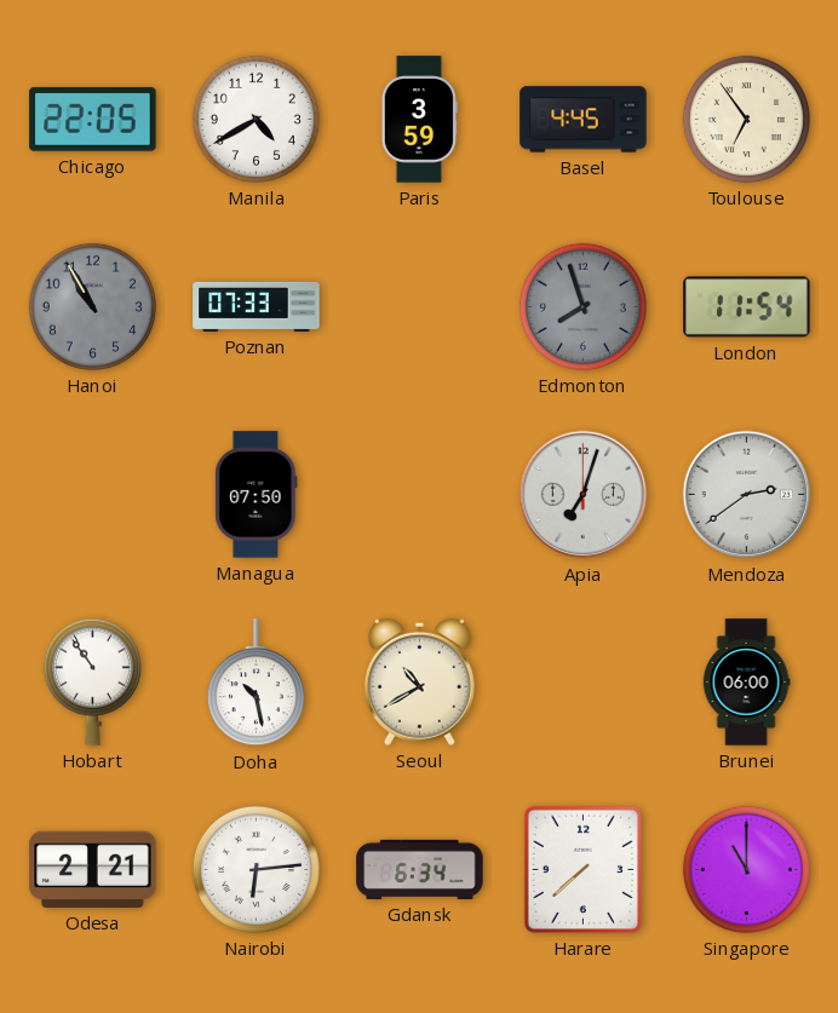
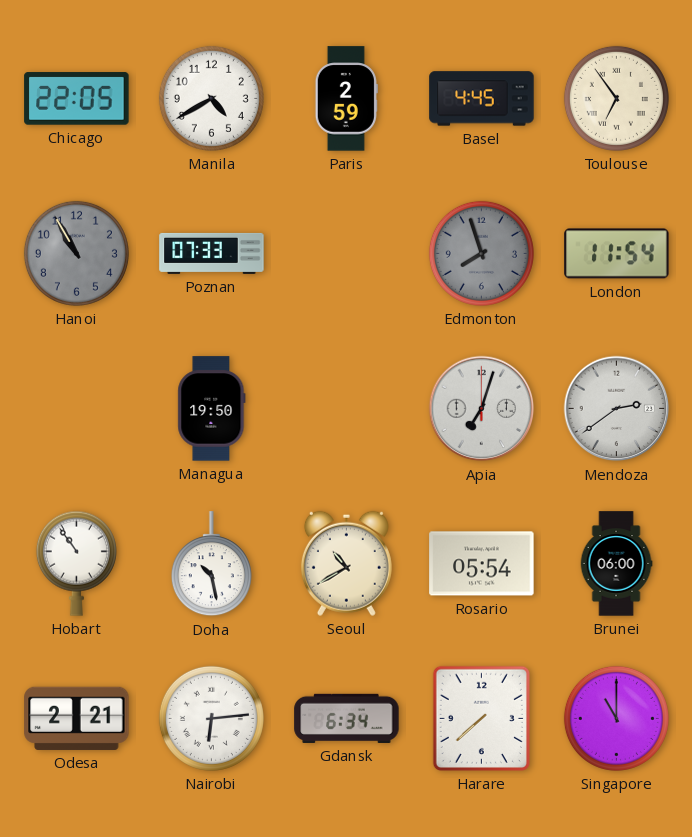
Paris: 3:59 -> 2:59 (346, 99)
Managua: 07:50 -> 19:50 (212, 409)
Rosario: none -> 05:54 (482, 564)
